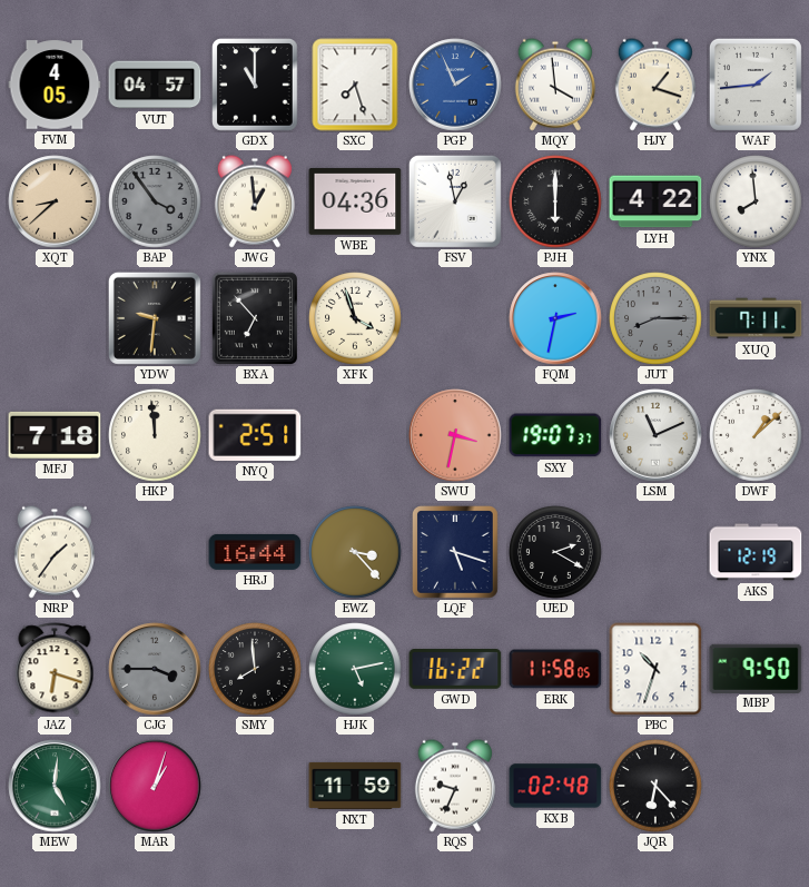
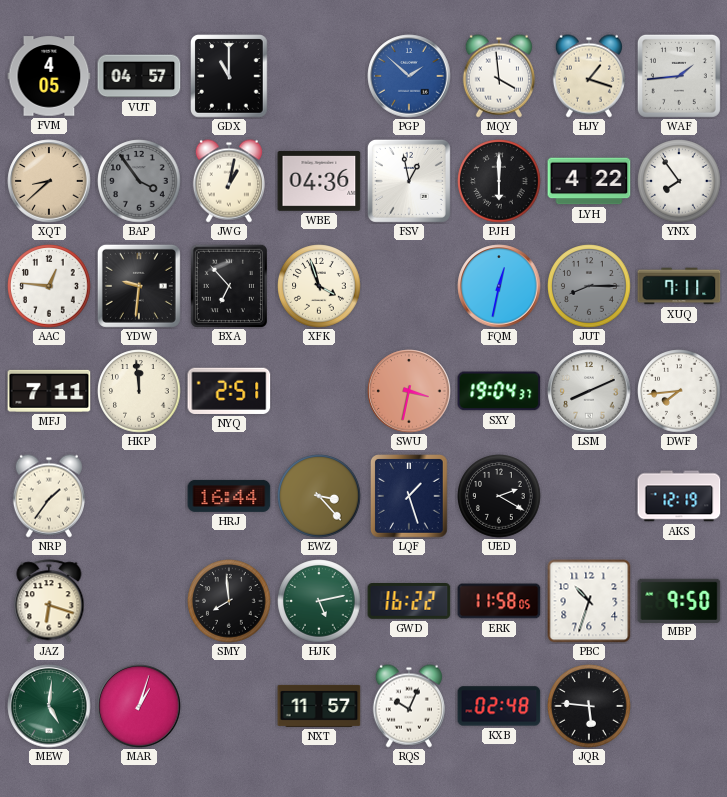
SXC: 7:27 -> none (355, 85)
PGP: 1:56 -> 1:52 (409, 76)
JWG: 12:59 -> 1:02 (229, 181)
YNX: 7:59 -> 7:54 (679, 181)
AAC: none -> 12:46 (49, 286)
FQM: 2:32 -> 12:32 (499, 286)
MFJ: 7:18 -> 7:11 (49, 391)
SXY: 19:07 -> 19:04 (499, 391)
LSM: 11:11 -> 8:11 (589, 391)
DWF: 1:08 -> 7:44 (679, 391)
LQF: 5:18 -> 1:27 (409, 496)
CJG: 3:45 -> none (155, 669)
NXT: 11:59 -> 11:57 (319, 706)
RQS: 9:34 -> 10:04 (409, 706)
JQR: 6:23 -> 5:46 (589, 706)
